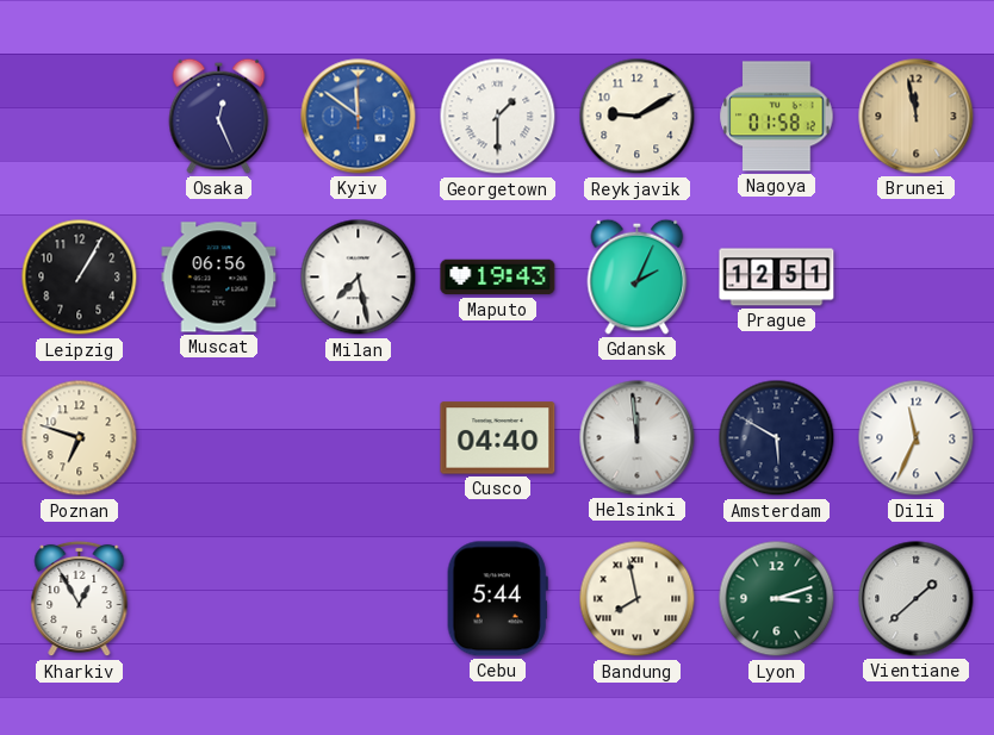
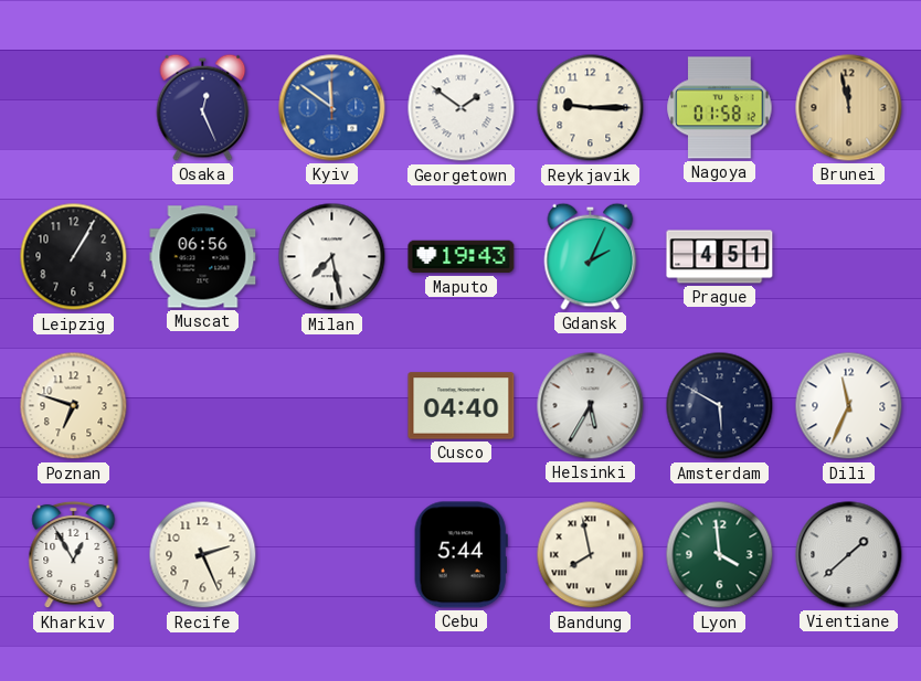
Georgetown: 1:30 -> 1:51 (462, 108)
Reykjavik: 9:10 -> 9:15 (591, 108)
Prague: 12:51 -> 4:51 (720, 257)
Helsinki: 11:59 -> 5:35 (591, 406)
Recife: none -> 2:26 (203, 555)
Lyon: 3:12 -> 3:59 (720, 555)
